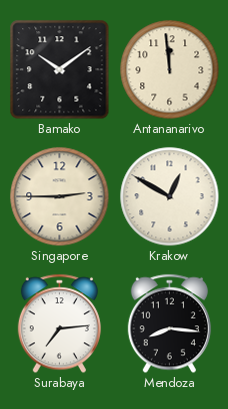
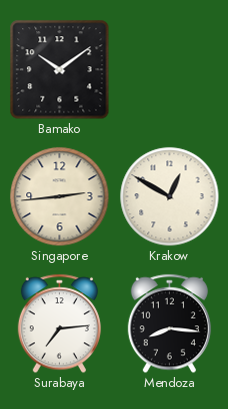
Antananarivo: 11:59 -> none (170, 70)
Singapore: 2:45 -> 2:44 (60, 197)
